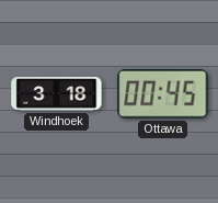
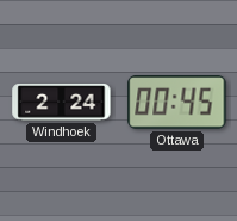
Windhoek: 3:18 -> 2:24 (62, 103)
